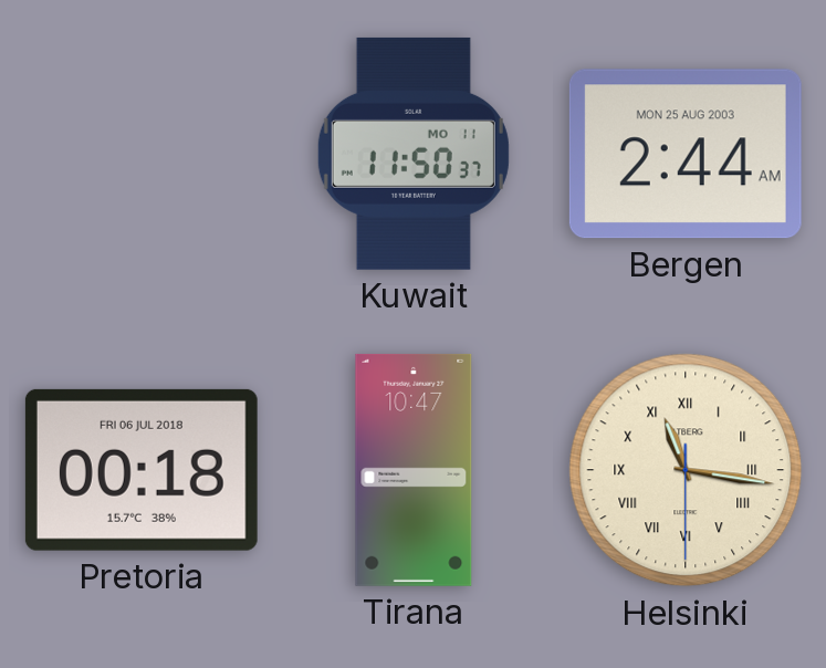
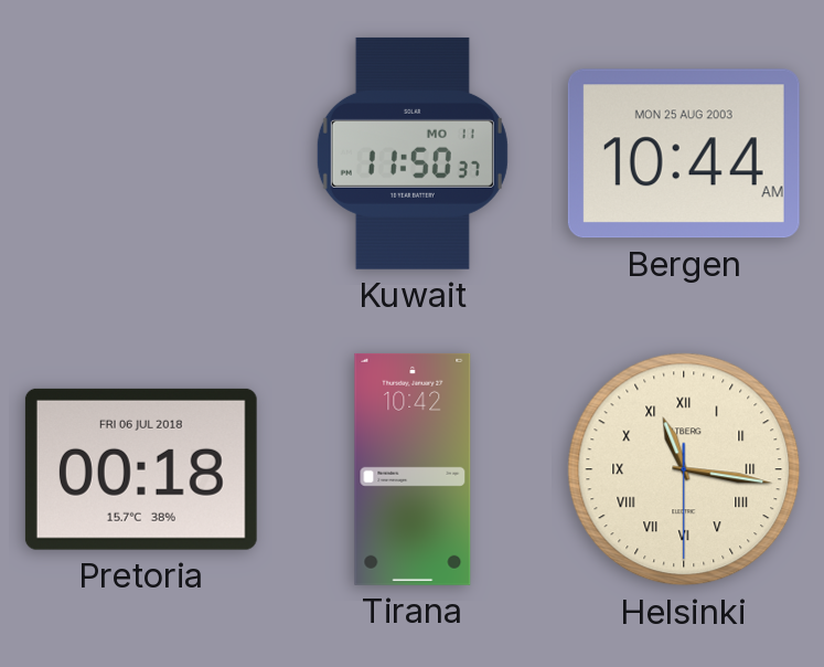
Bergen: 2:44 -> 10:44 (684, 153)
Tirana: 10:47 -> 10:42 (413, 469)
